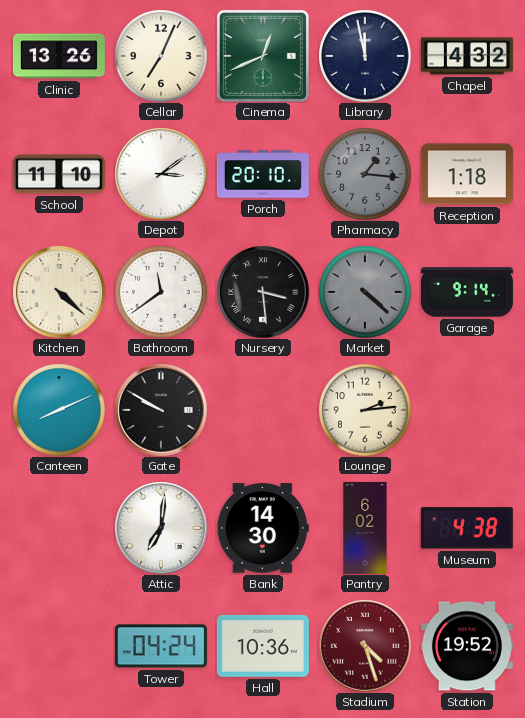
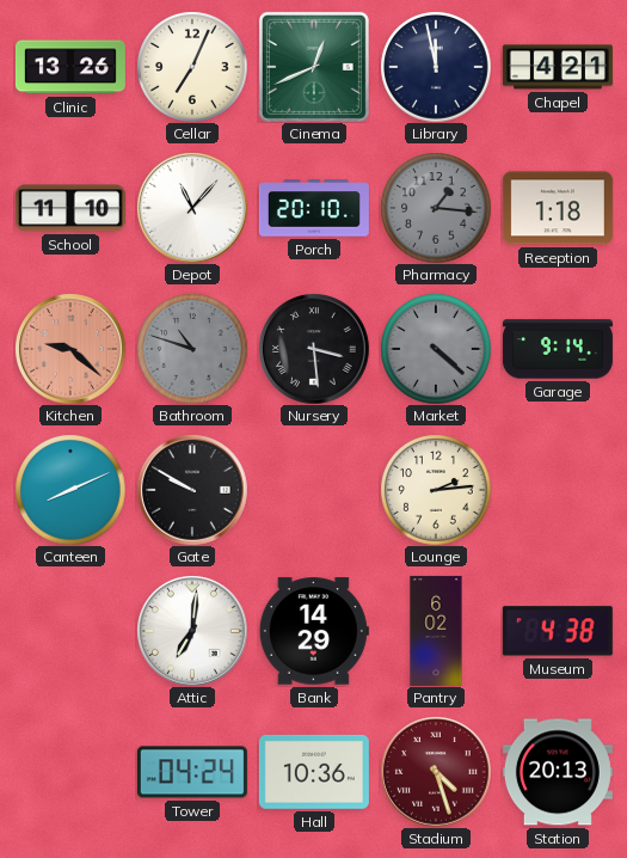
Chapel: 4:32 -> 4:21 (558, 67)
Depot: 3:09 -> 11:07 (192, 208)
Kitchen: 4:22 -> 9:22 (70, 349)
Kitchen dial: cream -> salmon (70, 349)
Bathroom: 11:39 -> 10:48 (192, 349)
Bathroom dial: white -> grey (192, 349)
Bank: 14:30 -> 14:29 (314, 631)
Station: 19:52 -> 20:13 (558, 772)
